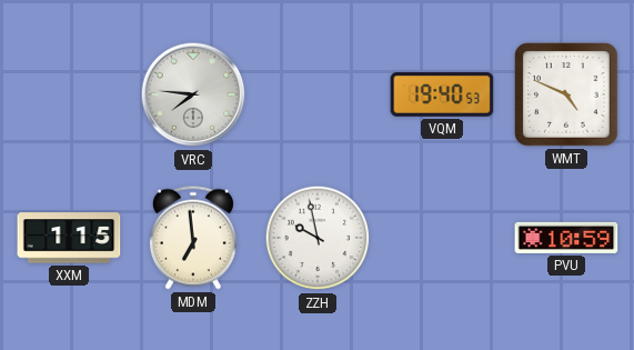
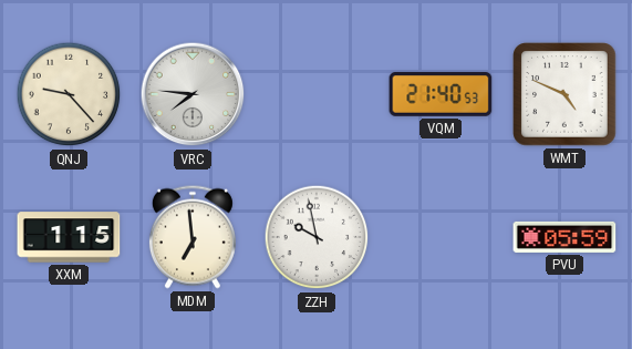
QNJ: none -> 9:23 (69, 94)
VQM: 19:40 -> 21:40 (441, 95)
PVU: 10:59 -> 05:59 (564, 237)
